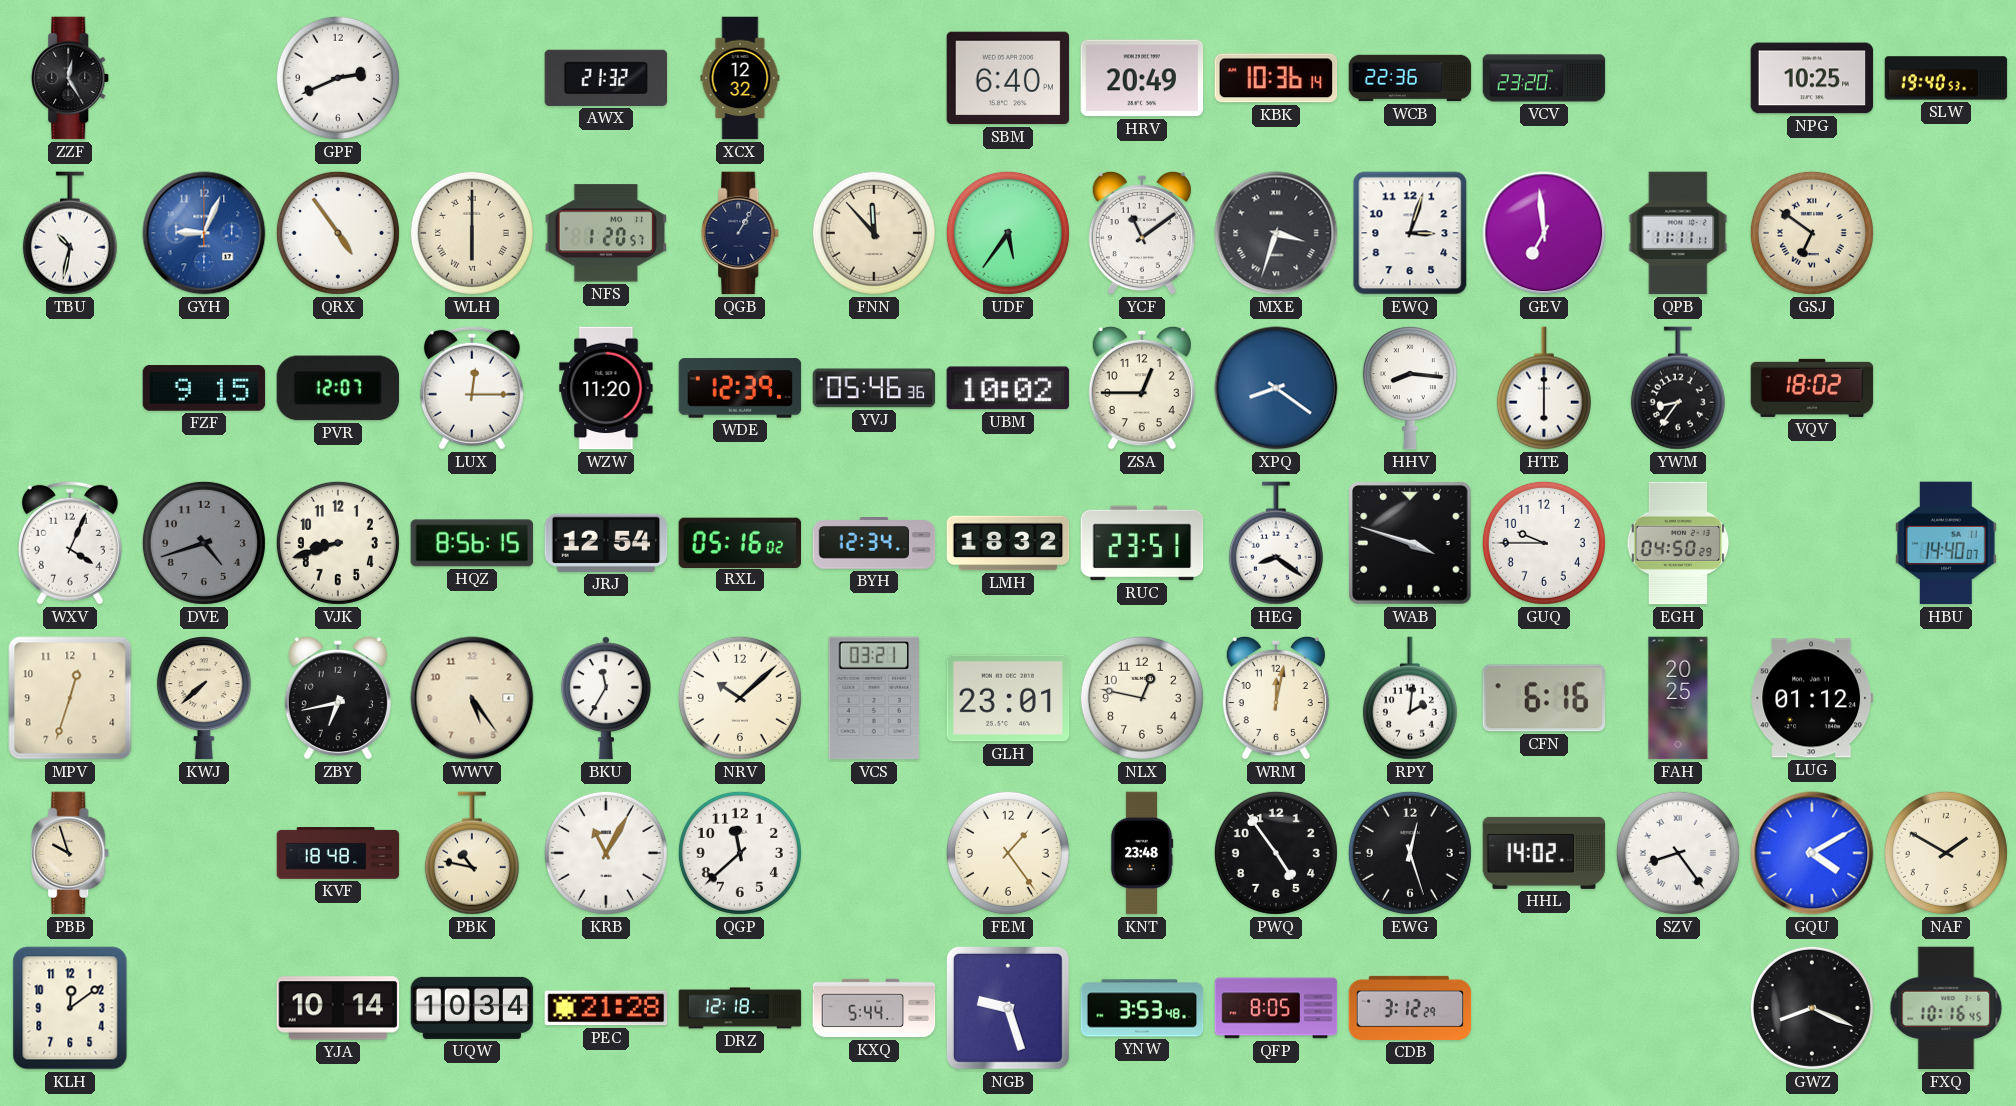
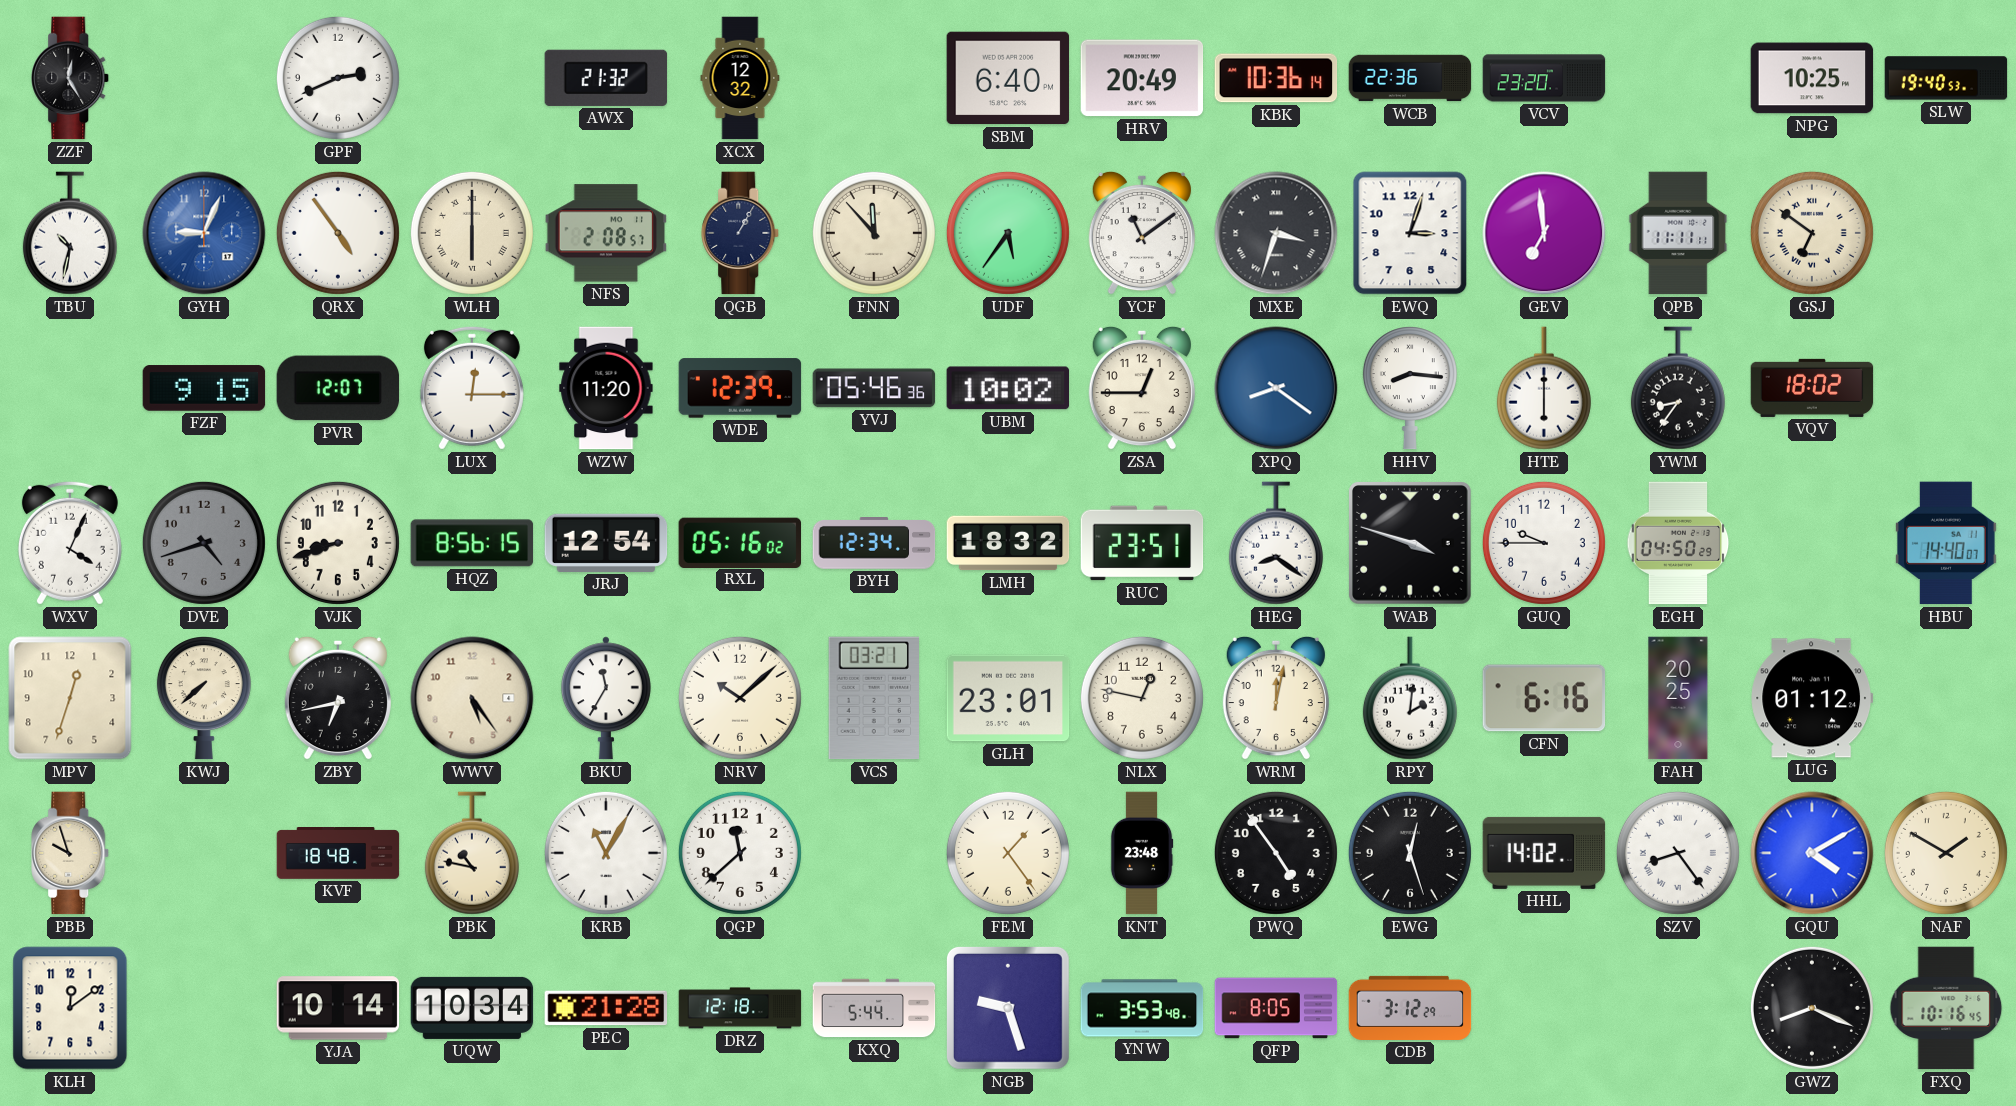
NFS: 1:20 -> 2:08 (606, 233)
